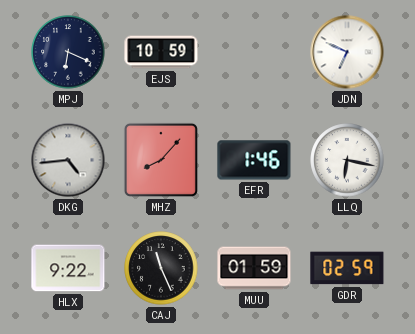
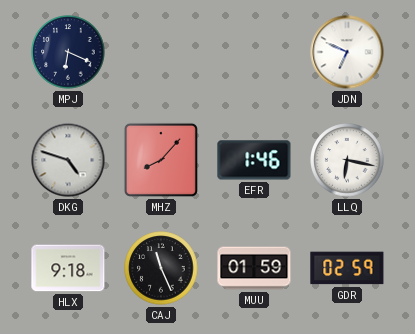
EJS: 10:59 -> none (161, 52)
DKG: 4:44 -> 4:48 (68, 160)
HLX: 9:22 -> 9:18 (68, 268)
